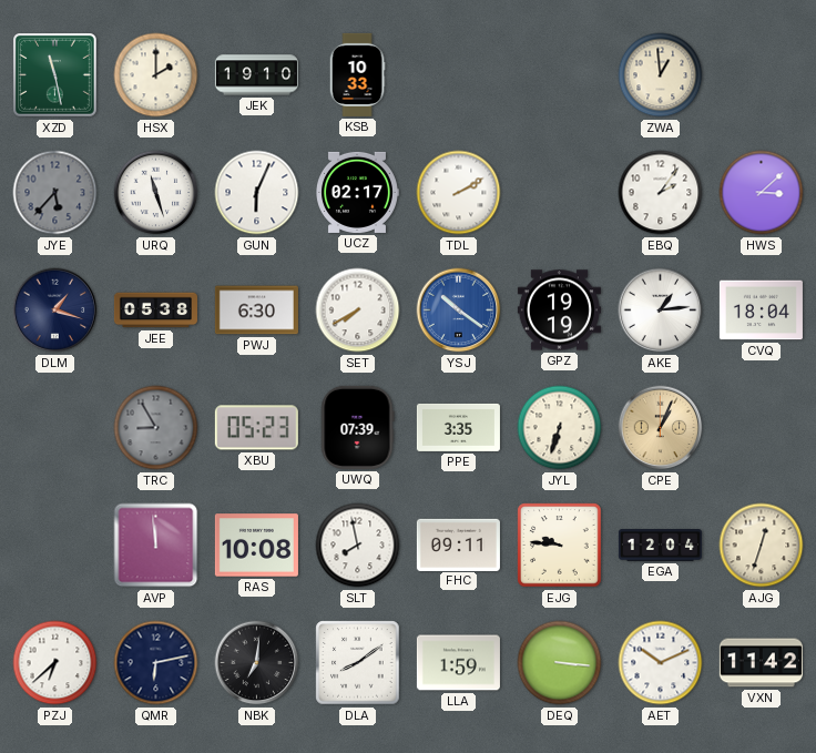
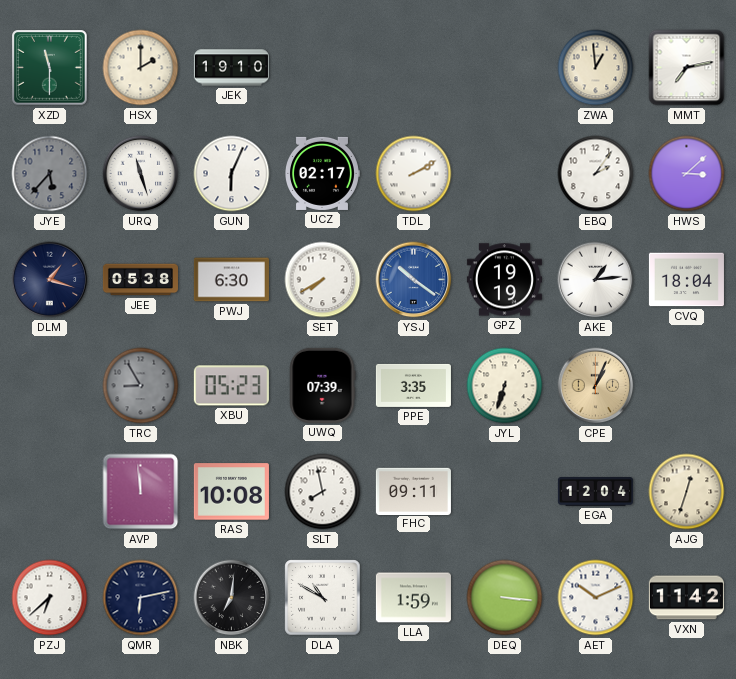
XZD: 11:28 -> 11:30 (50, 68)
KSB: 10:33 -> none (357, 74)
MMT: none -> 7:13 (687, 68)
EJG: 9:46 -> none (560, 546)
DLA: 8:09 -> 10:50 (323, 598)
